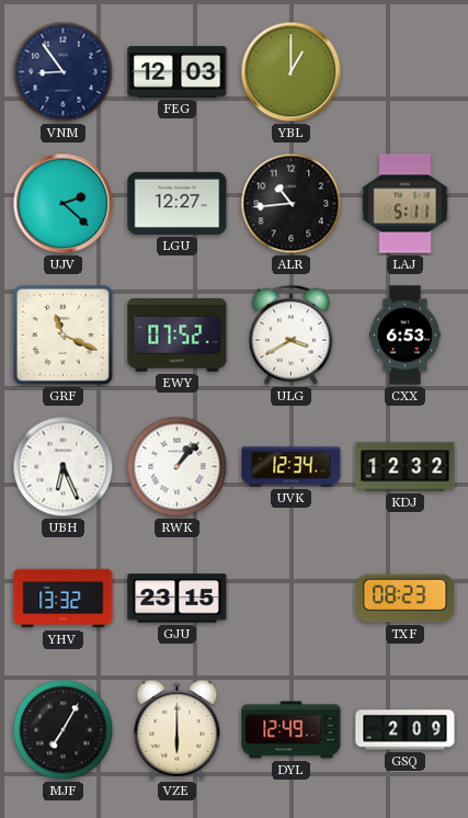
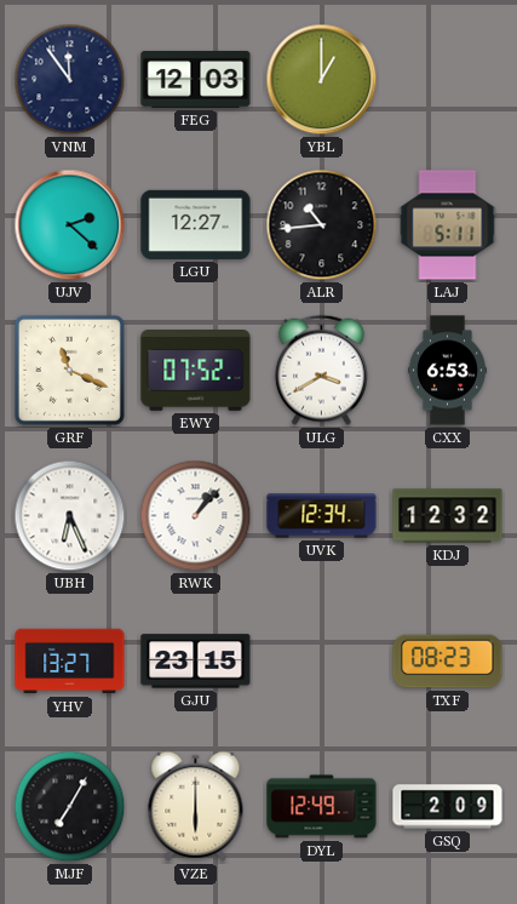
VNM: 8:54 -> 11:54 (70, 80)
YHV: 13:32 -> 13:27 (70, 662)
